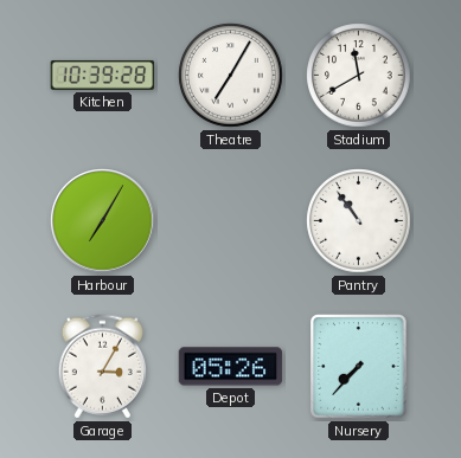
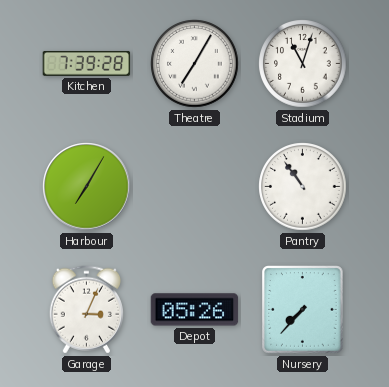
Kitchen: 10:39 -> 7:39 (87, 64)
Stadium: 11:40 -> 11:03 (303, 64)
Garage: 3:05 -> 3:04 (86, 310)
